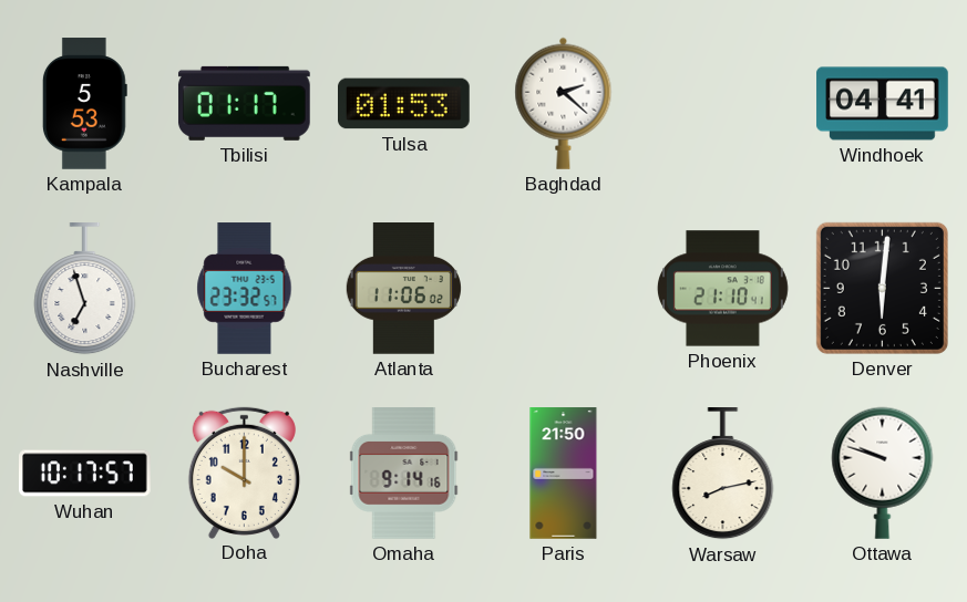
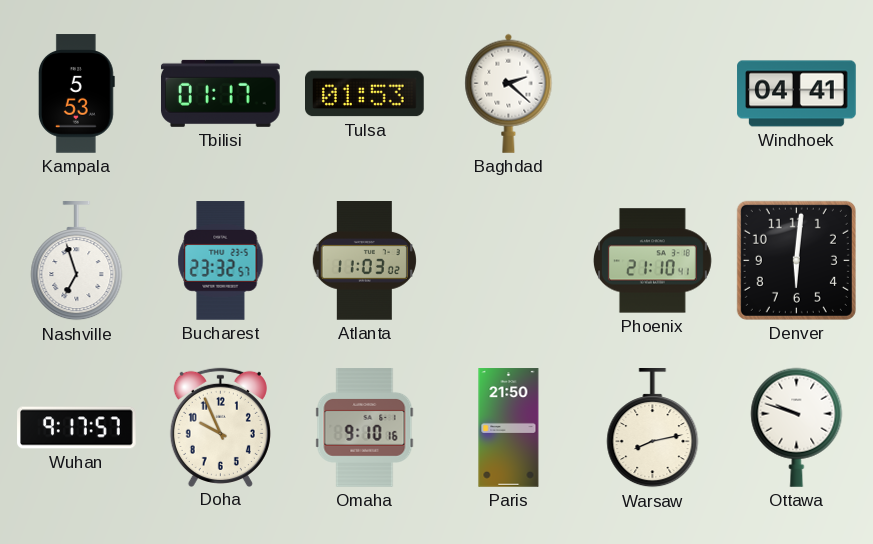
Atlanta: 11:06 -> 11:03 (364, 261)
Wuhan: 10:17 -> 9:17 (77, 428)
Doha: 10:00 -> 9:56 (220, 427)
Omaha: 9:14 -> 9:10 (365, 428)
